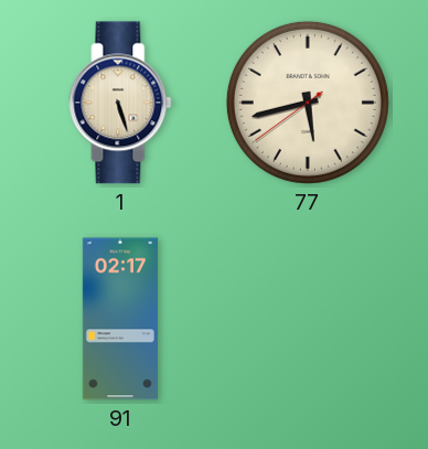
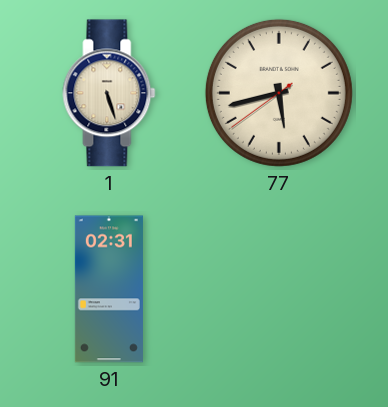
91: 02:17 -> 02:31 (109, 289)
